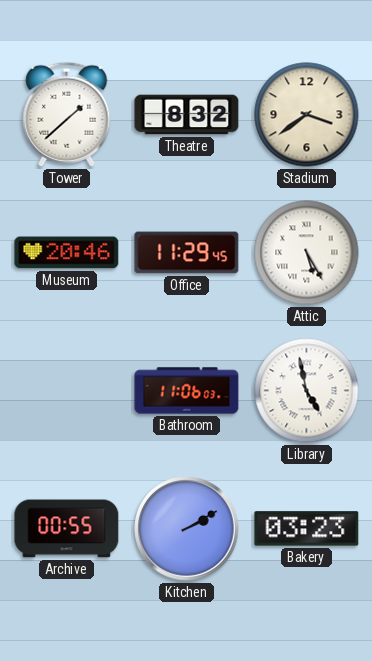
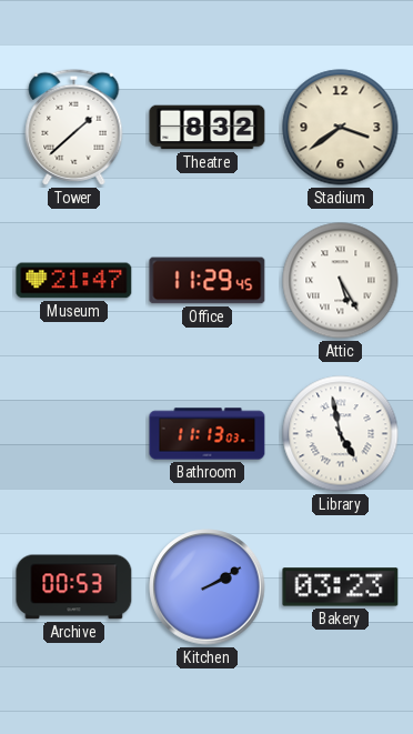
Museum: 20:46 -> 21:47 (74, 281)
Bathroom: 11:06 -> 11:13 (208, 434)
Archive: 00:55 -> 00:53 (74, 587)
